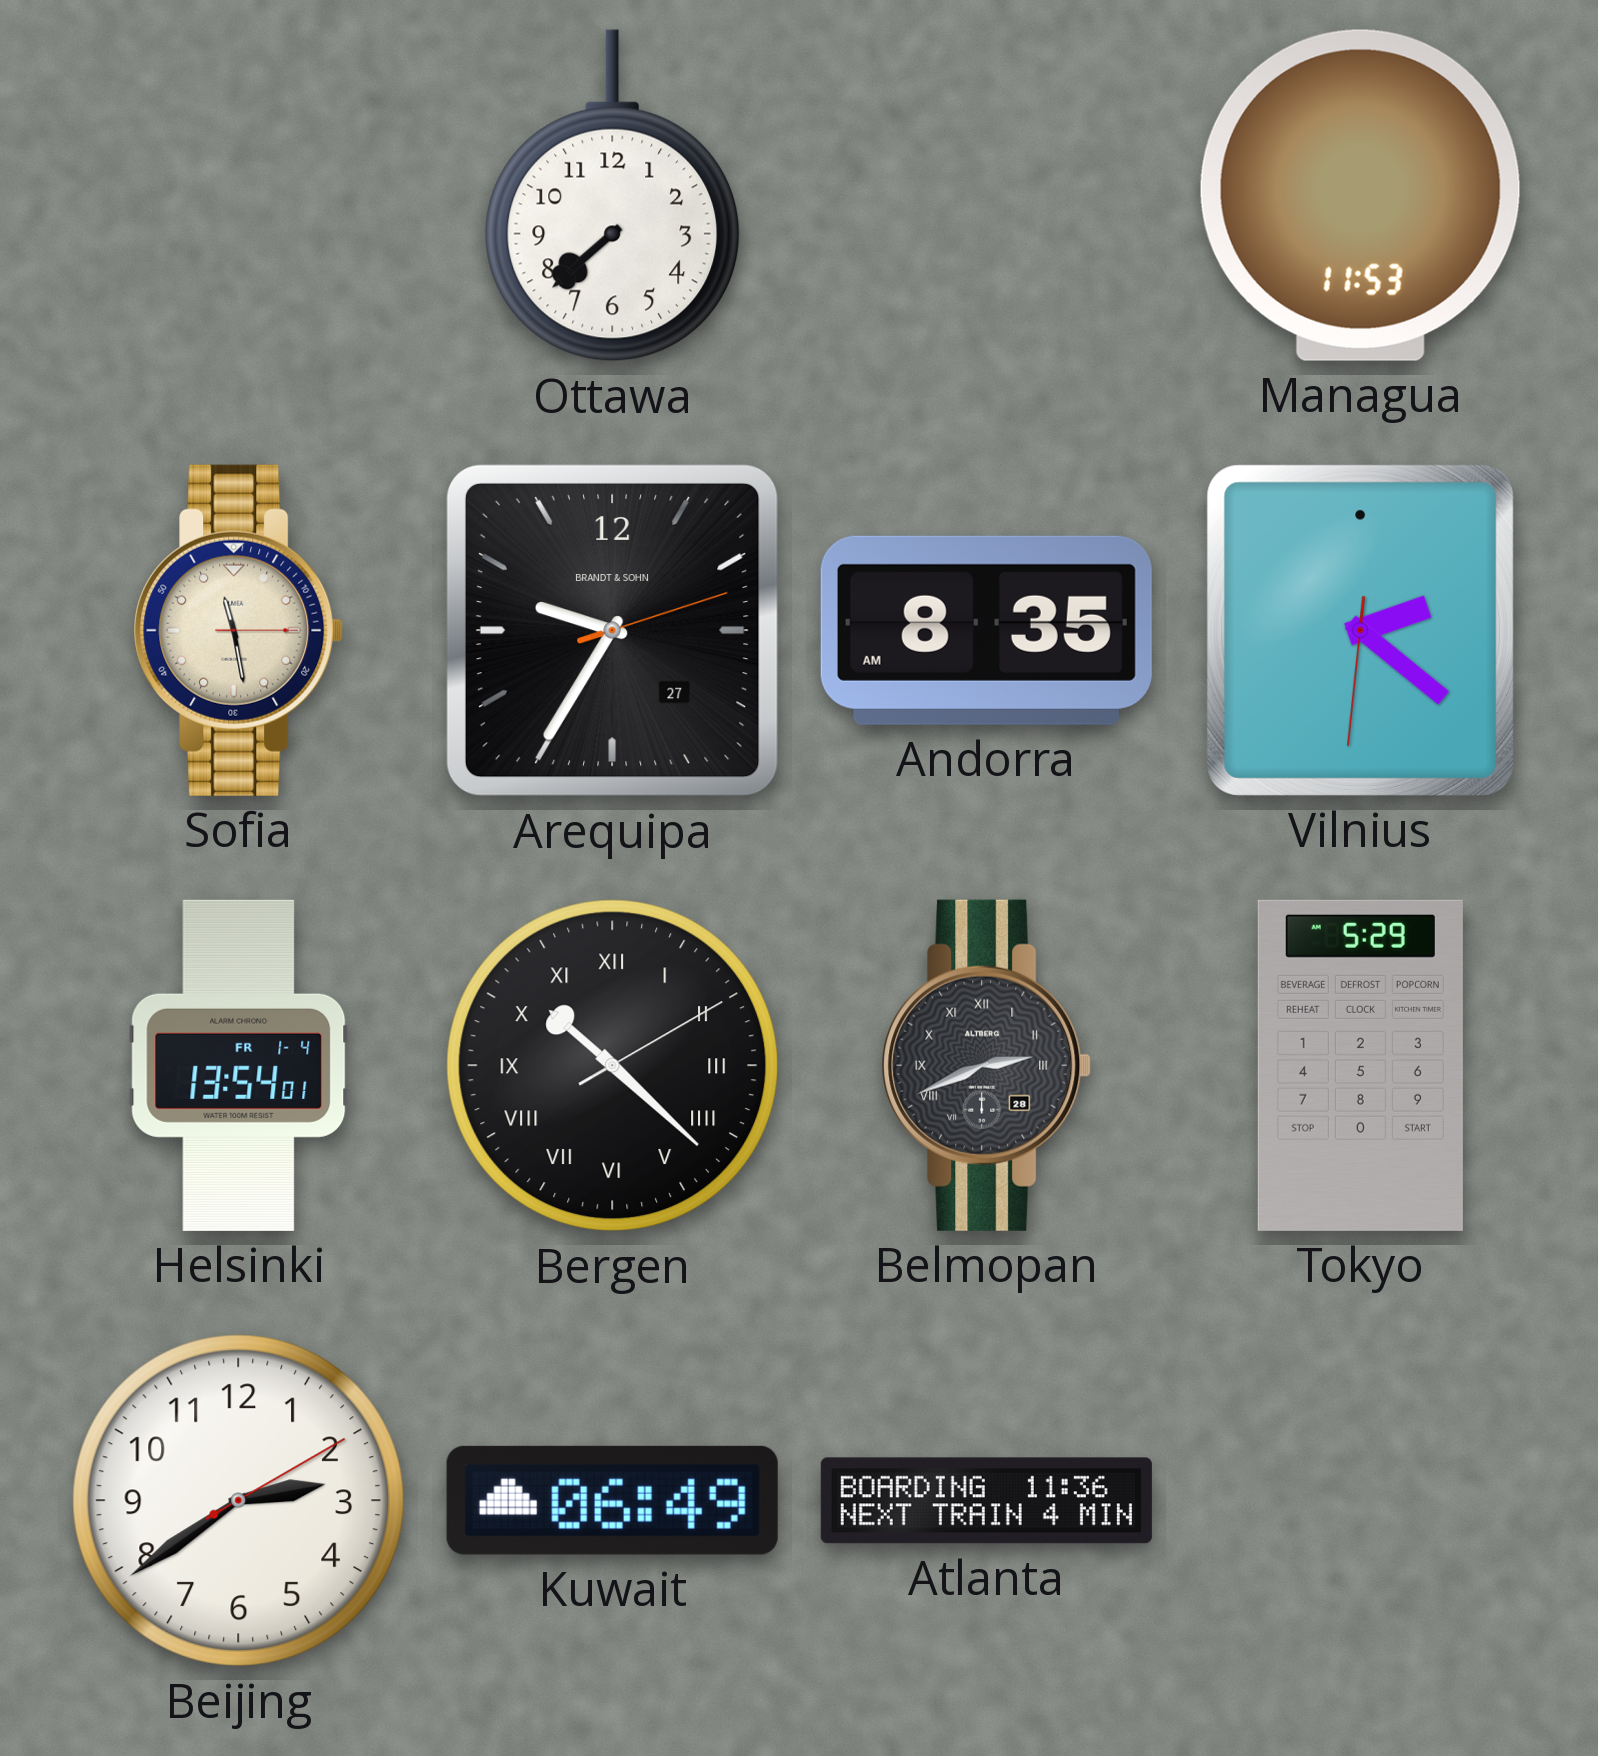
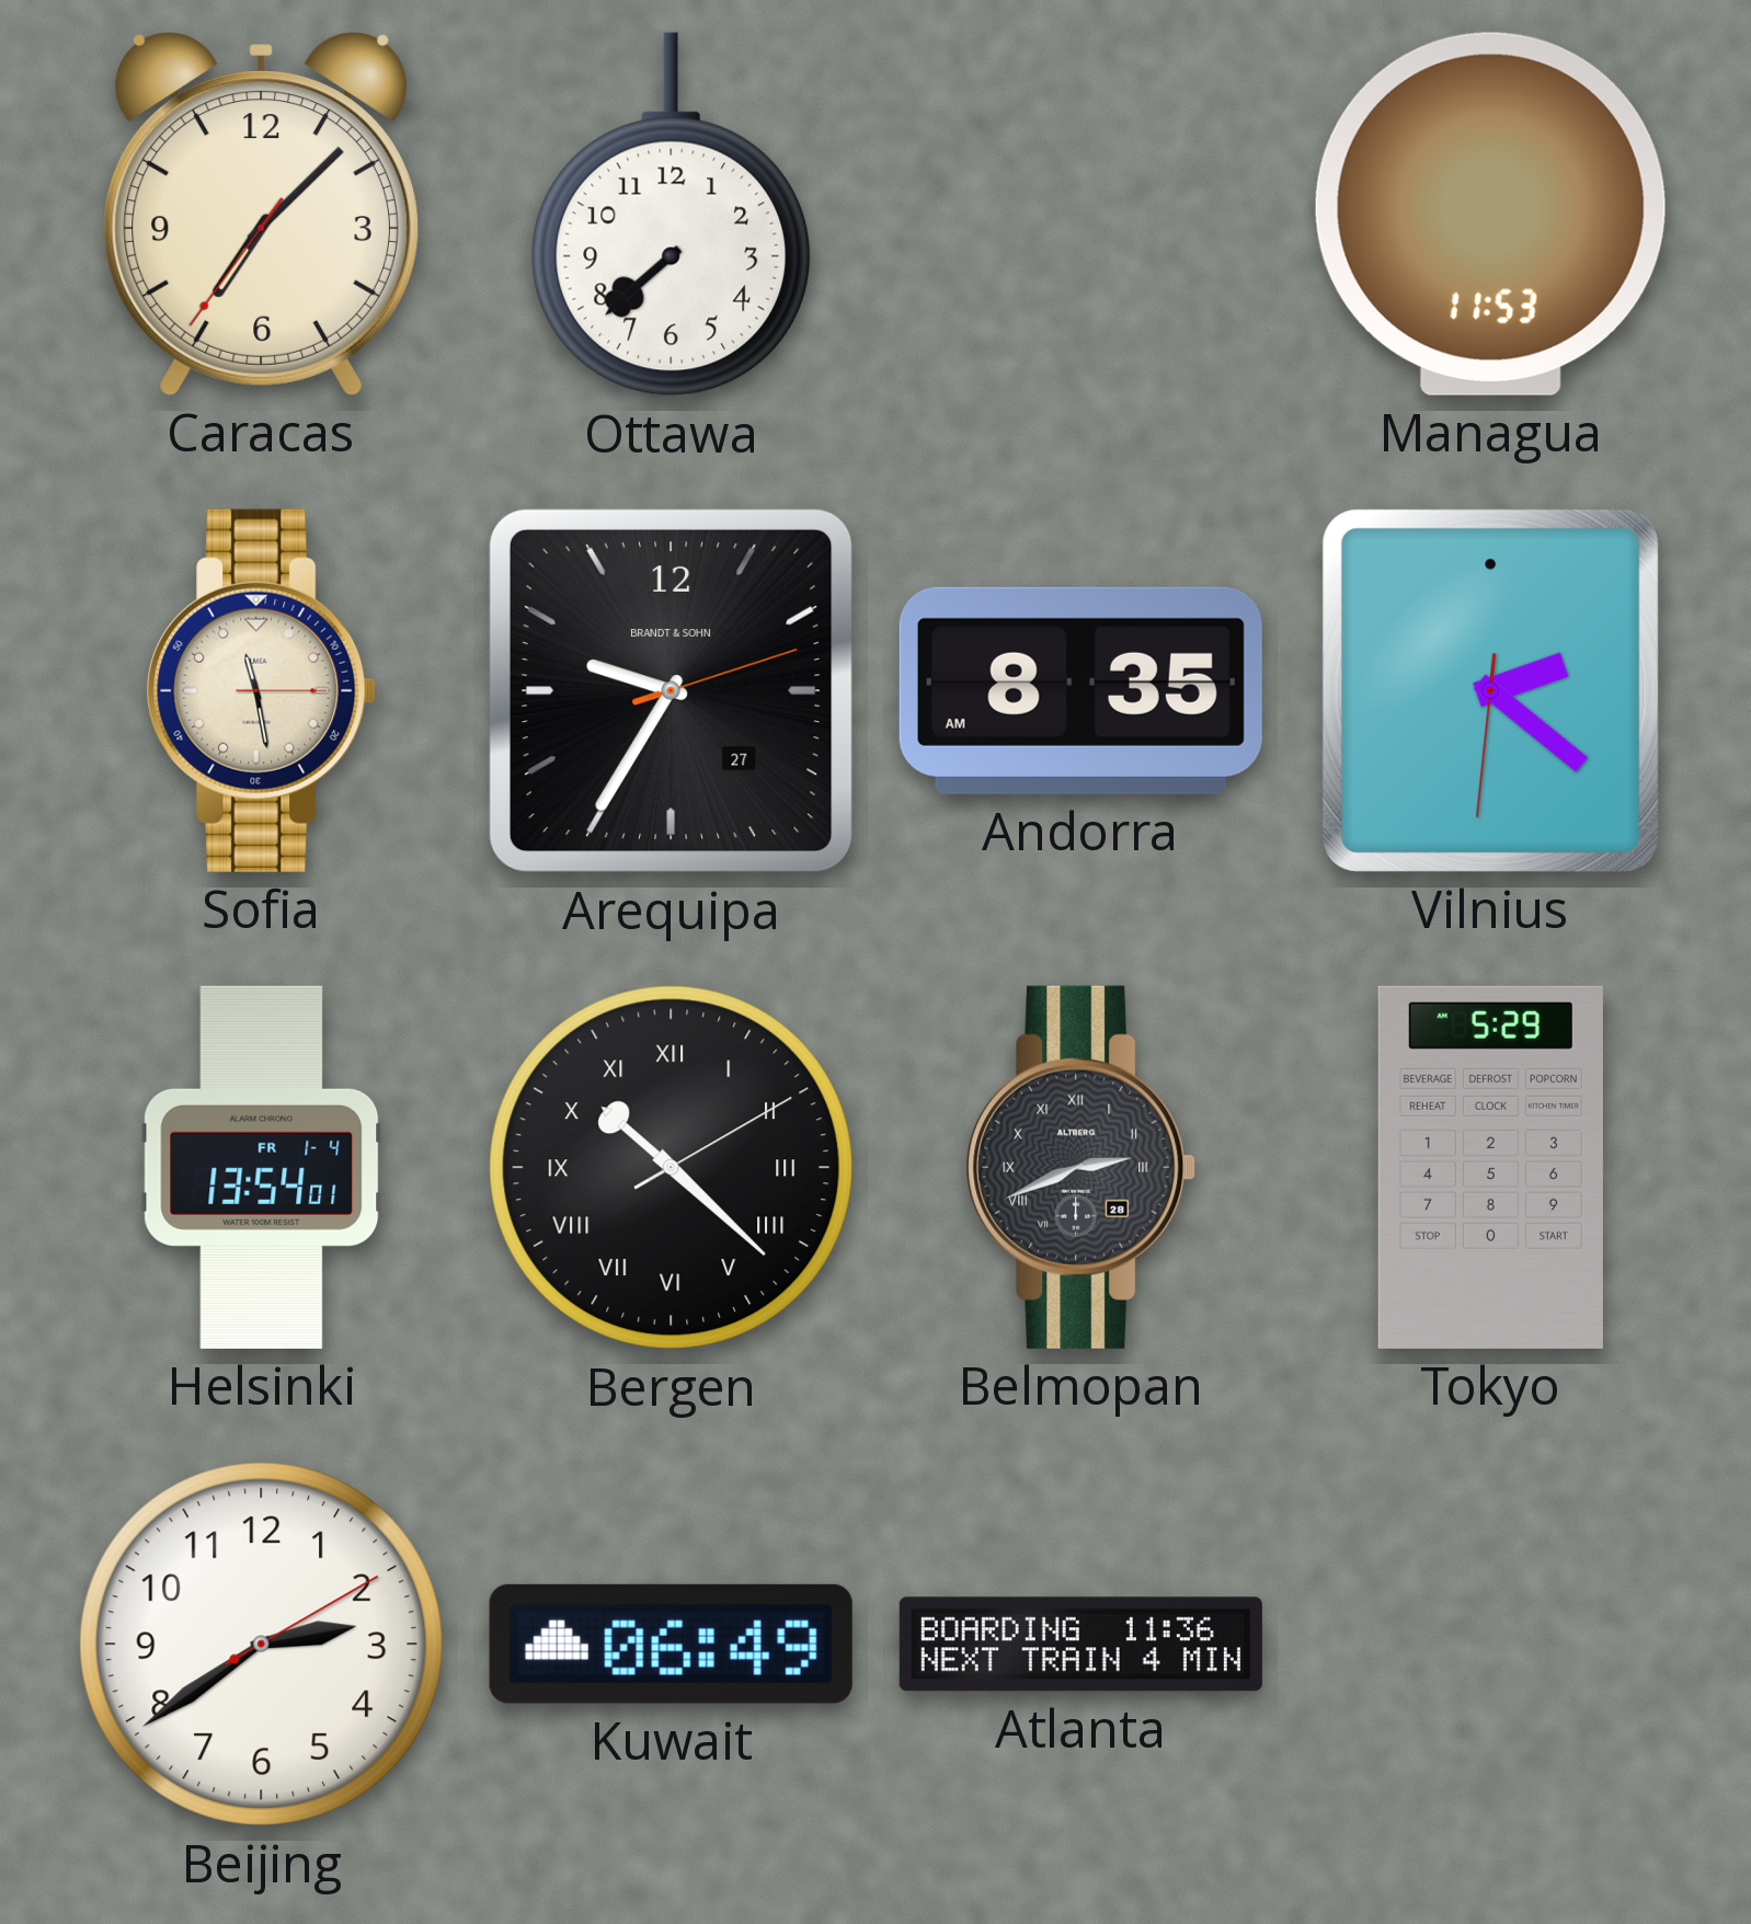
Caracas: none -> 7:07 (261, 214)
